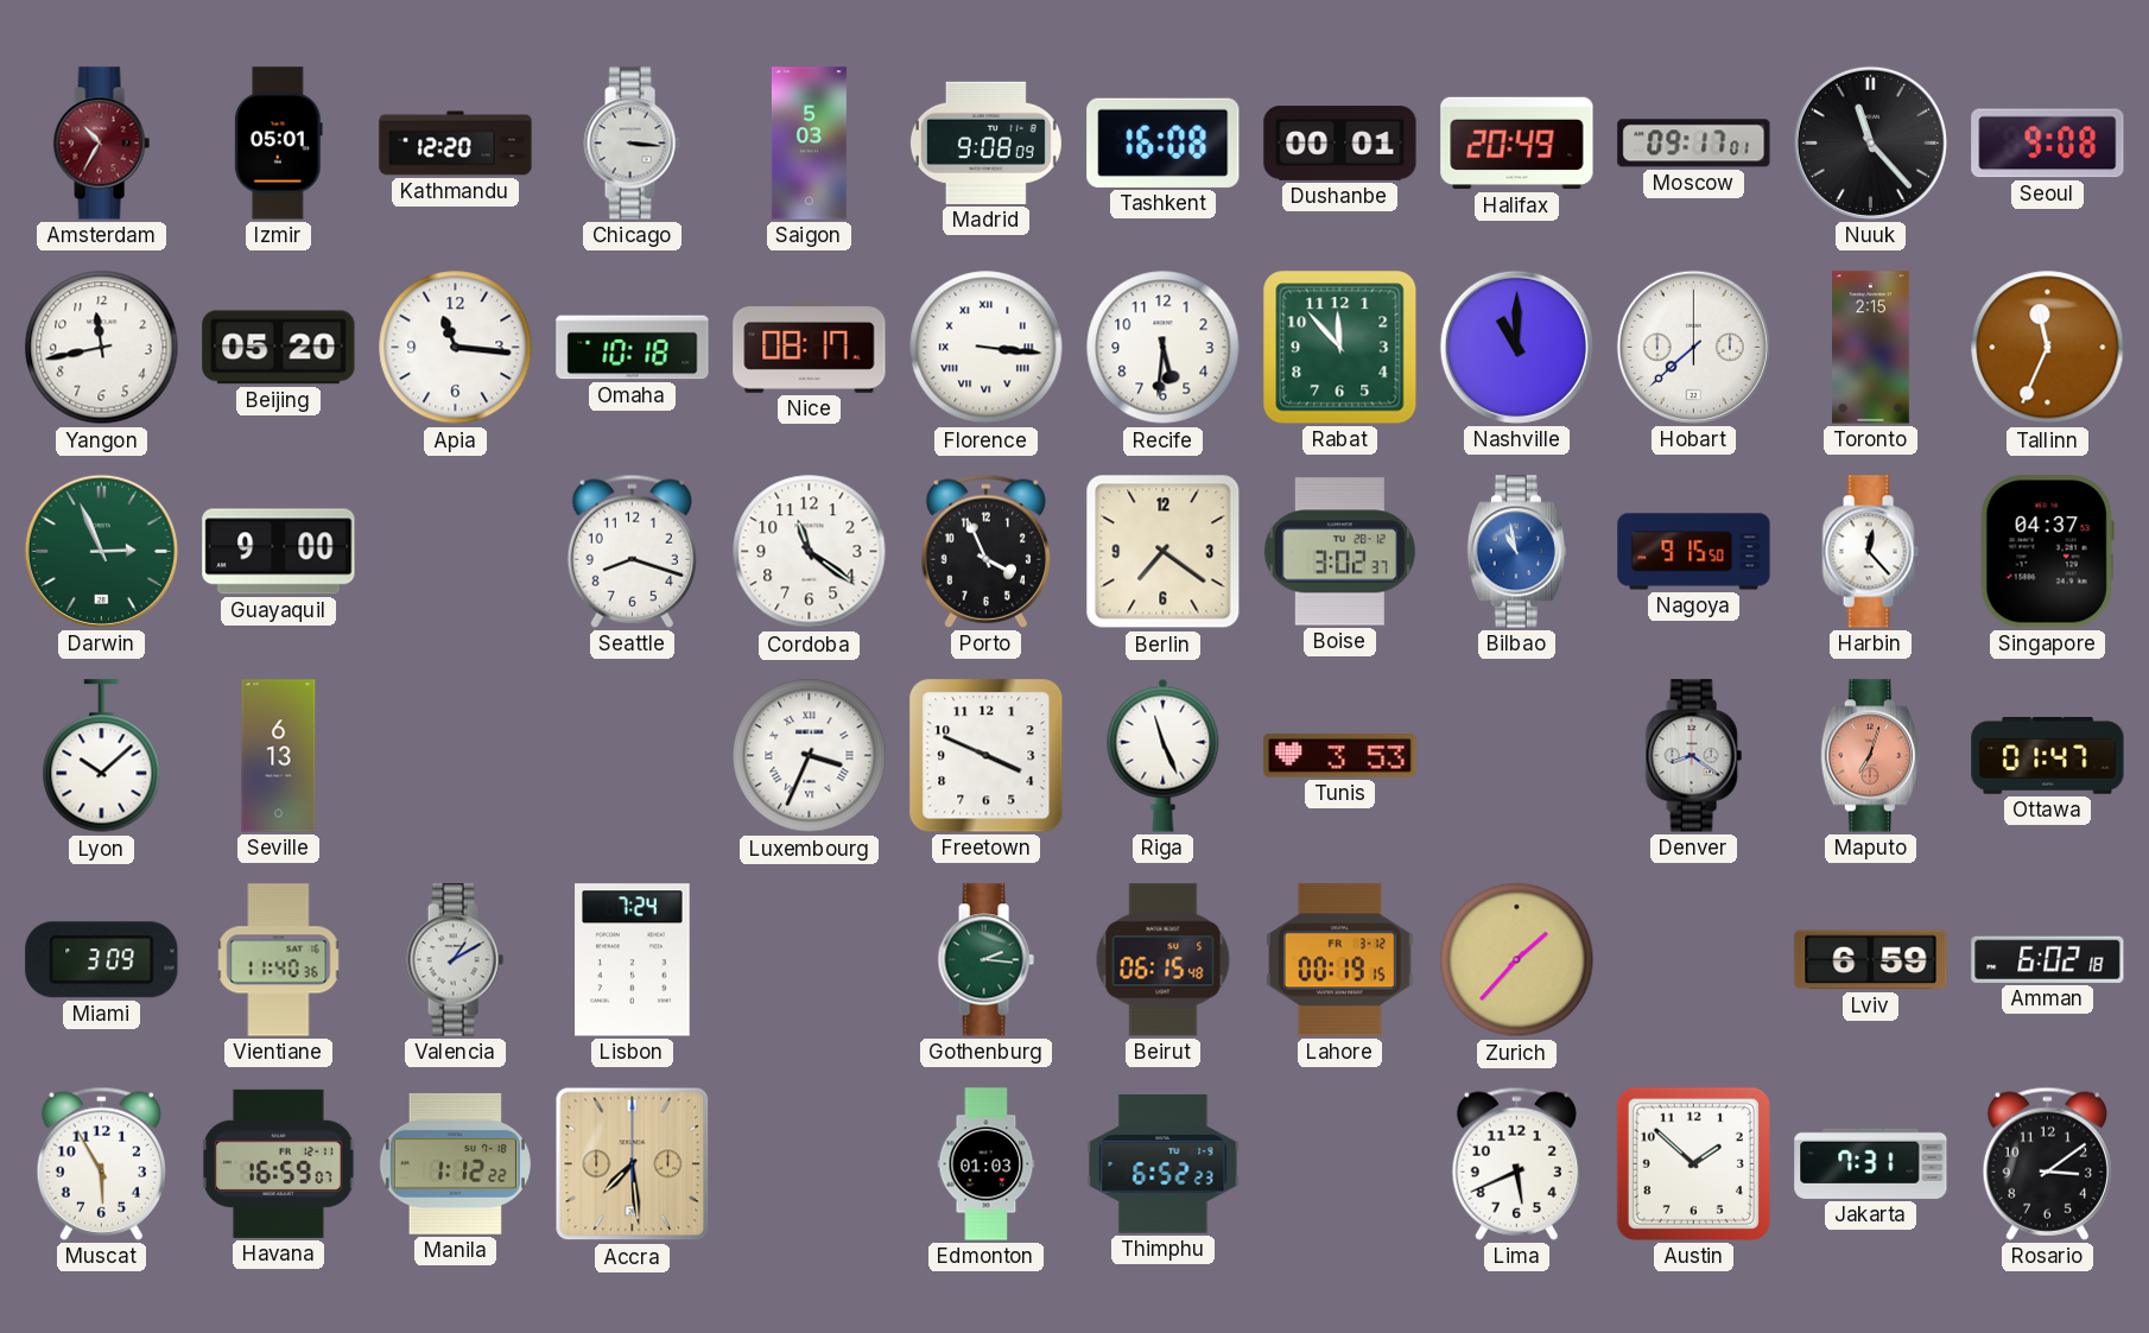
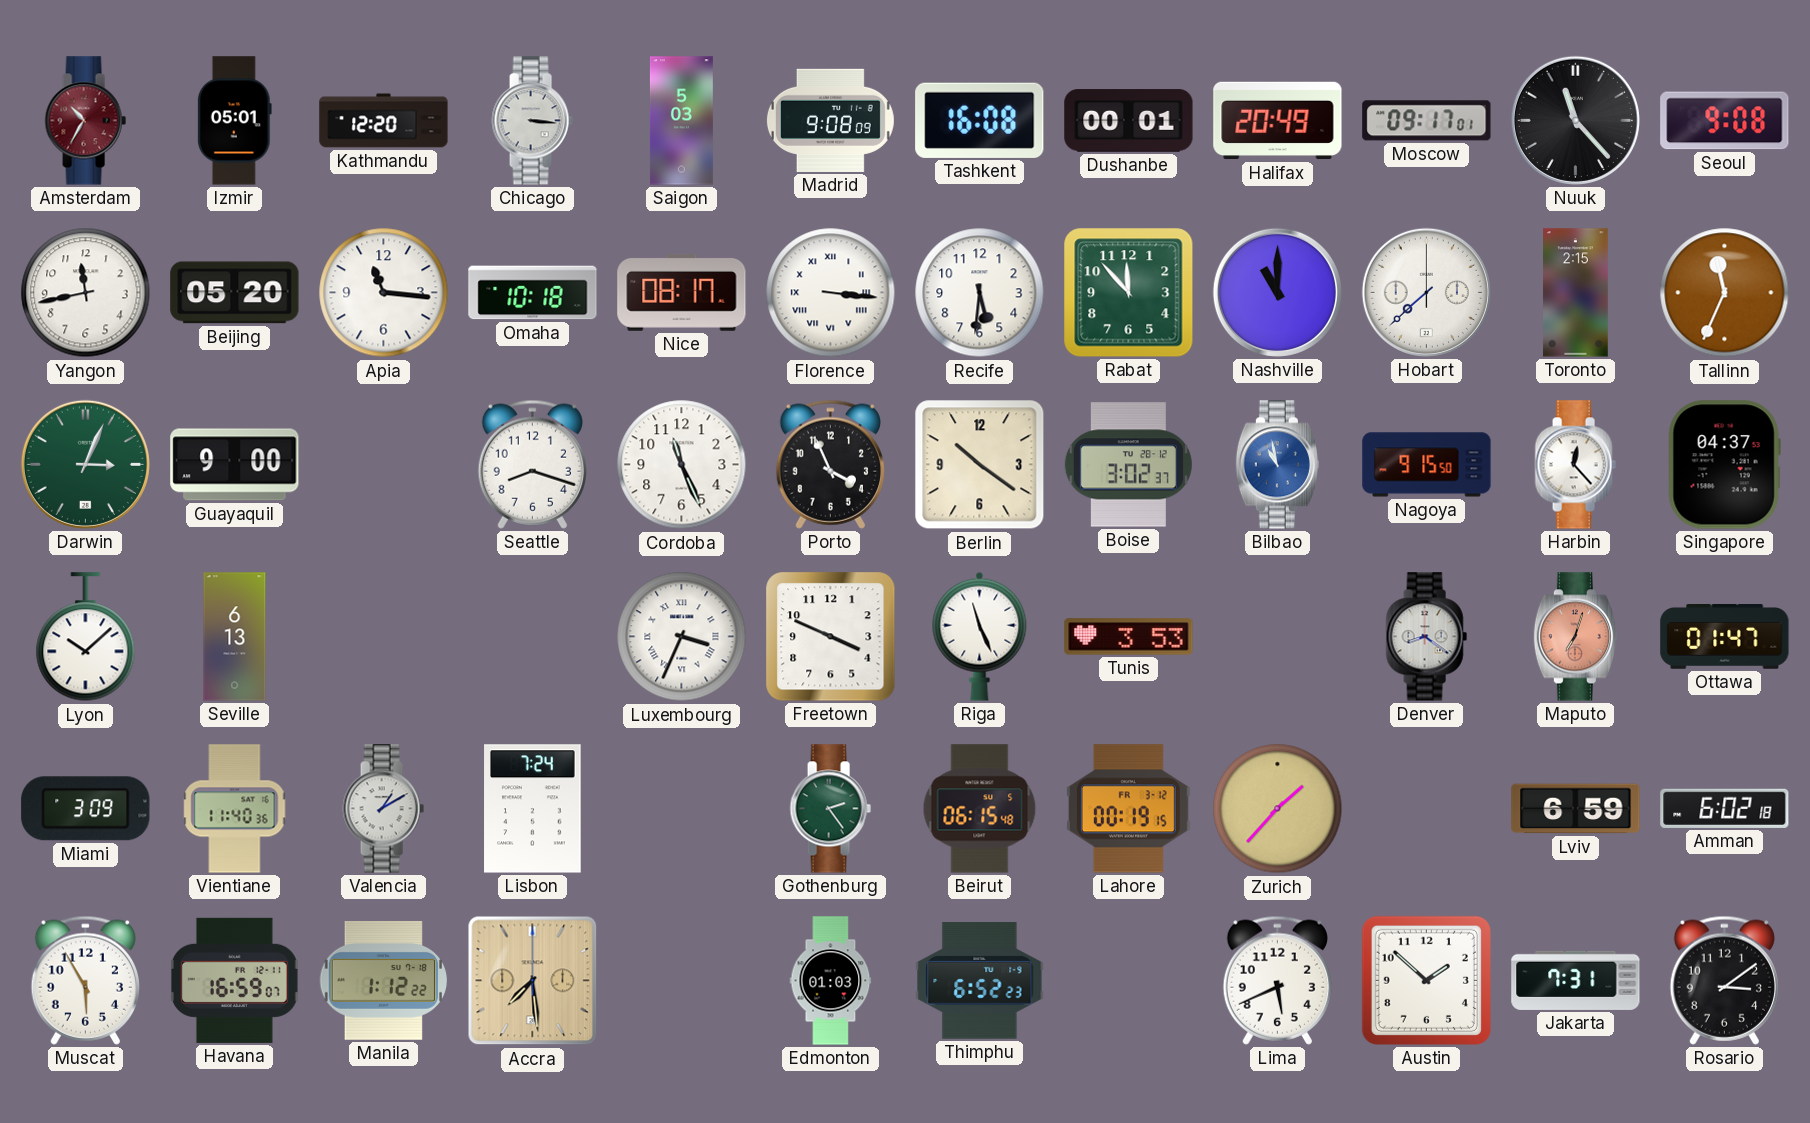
Darwin: 2:56 -> 3:04 (85, 464)
Cordoba: 11:21 -> 11:26 (682, 465)
Berlin: 7:21 -> 10:21 (980, 465)
Gothenburg: 2:16 -> 2:24 (830, 809)
